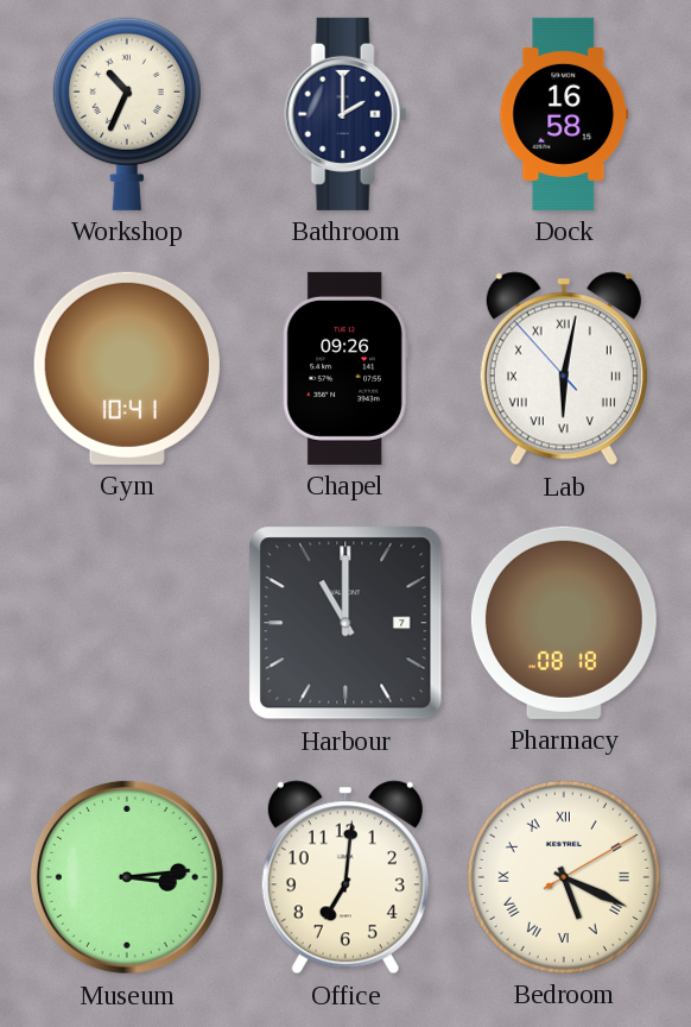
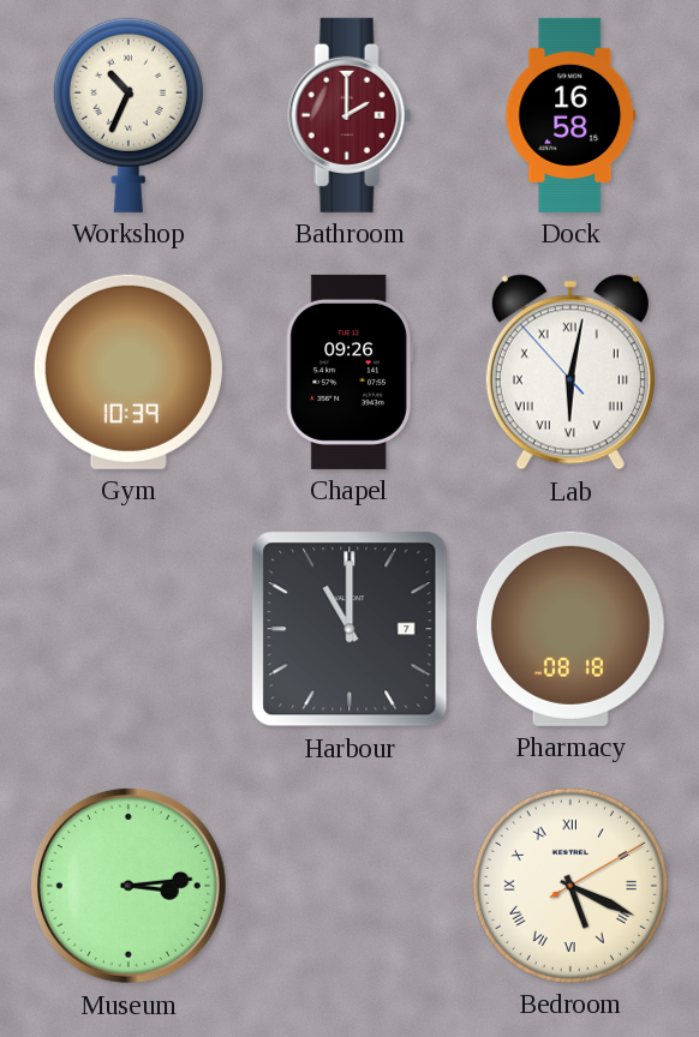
Bathroom dial: navy -> burgundy (349, 115)
Gym: 10:41 -> 10:39 (129, 372)
Office: 7:01 -> none (345, 877)
